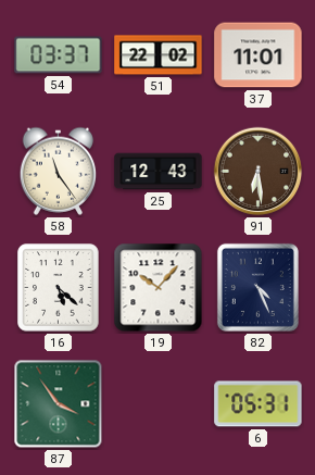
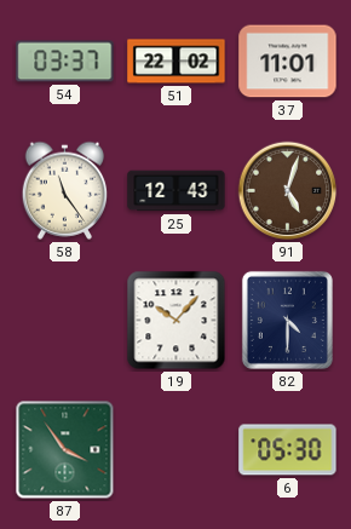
91: 6:29 -> 5:03 (288, 191)
16: 5:22 -> none (59, 288)
82: 4:26 -> 4:30 (287, 320)
6: 05:31 -> 05:30 (288, 450)
